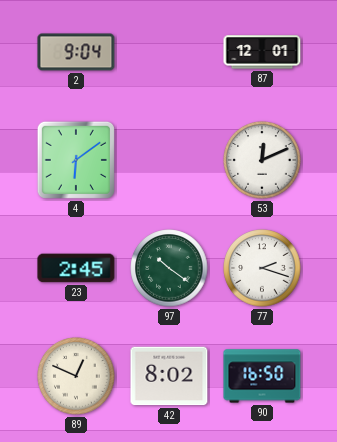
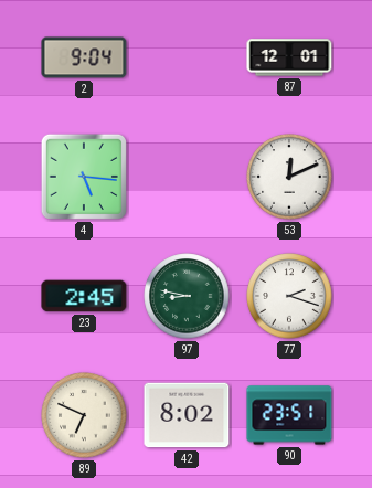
4: 6:09 -> 5:16 (84, 177)
97: 10:21 -> 8:47 (187, 296)
89: 12:49 -> 6:49 (84, 415)
90: 16:50 -> 23:51 (289, 415)
